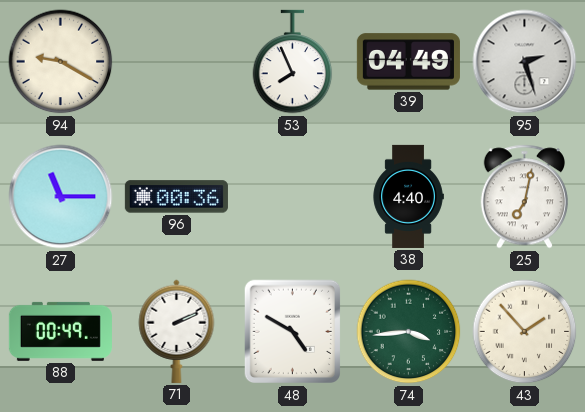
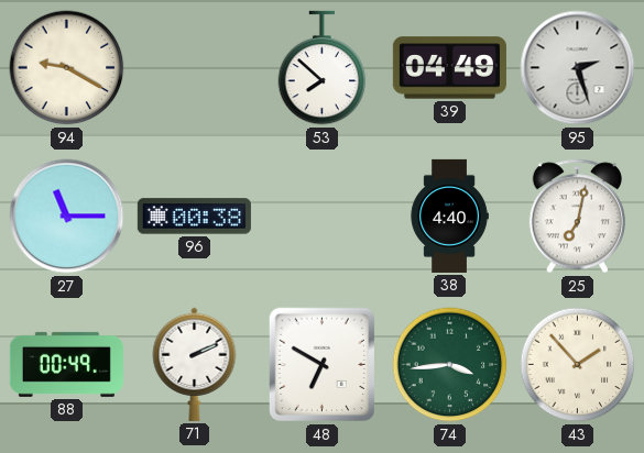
53: 7:56 -> 7:52 (323, 68)
96: 00:36 -> 00:38 (194, 217)
48: 4:50 -> 6:50 (321, 365)
